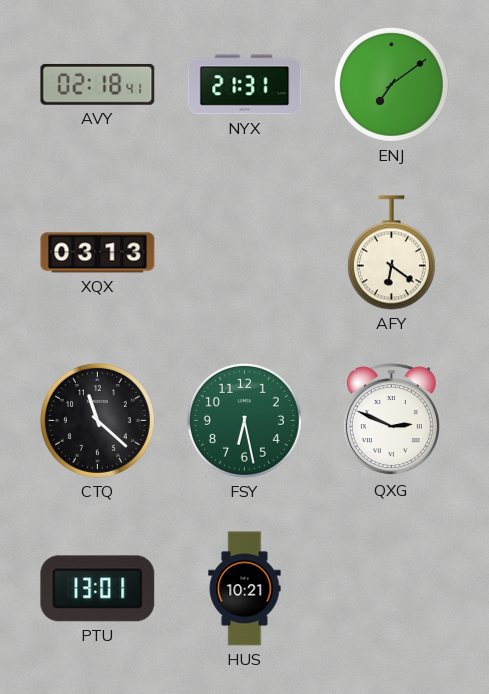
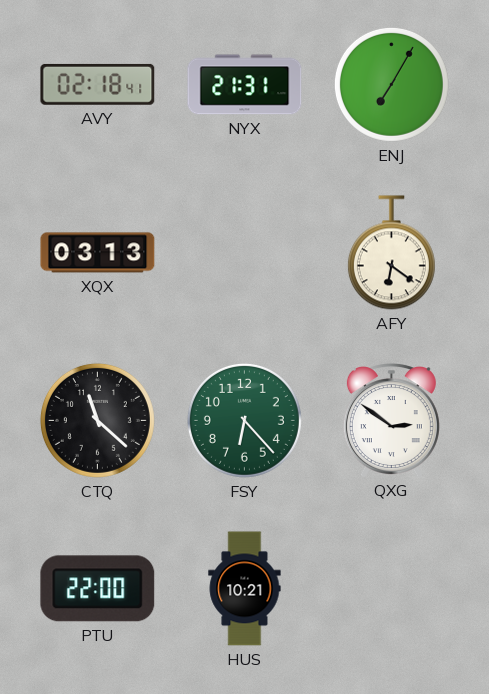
ENJ: 7:09 -> 7:05 (391, 84)
FSY: 6:28 -> 6:23 (244, 420)
QXG: 2:49 -> 2:51 (391, 420)
PTU: 13:01 -> 22:00 (98, 589)
